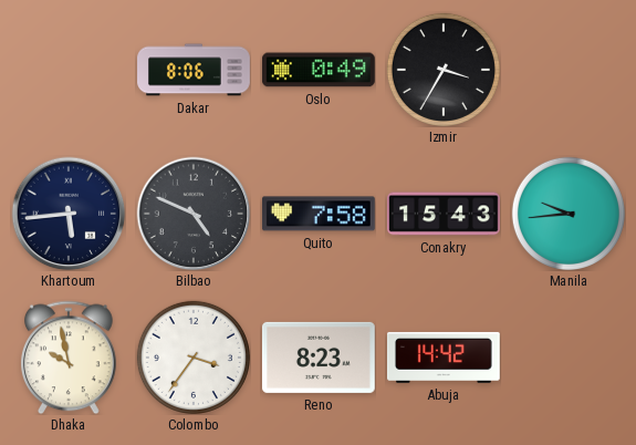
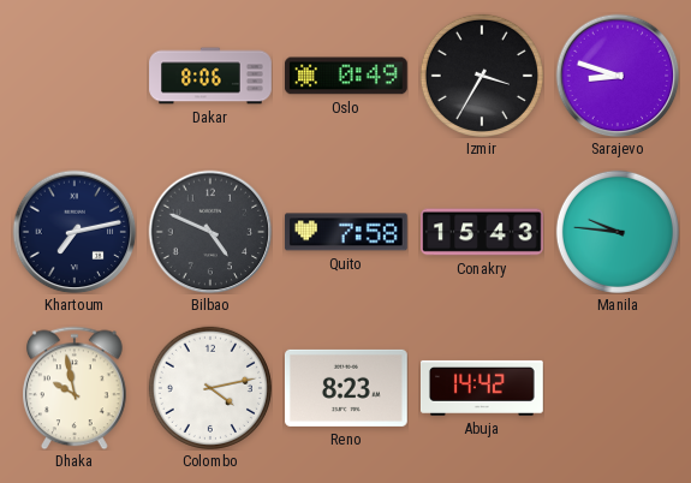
Sarajevo: none -> 8:48 (618, 76)
Khartoum: 5:44 -> 7:13 (75, 232)
Manila: 9:44 -> 9:46 (618, 232)
Colombo: 3:36 -> 4:13 (210, 388)
